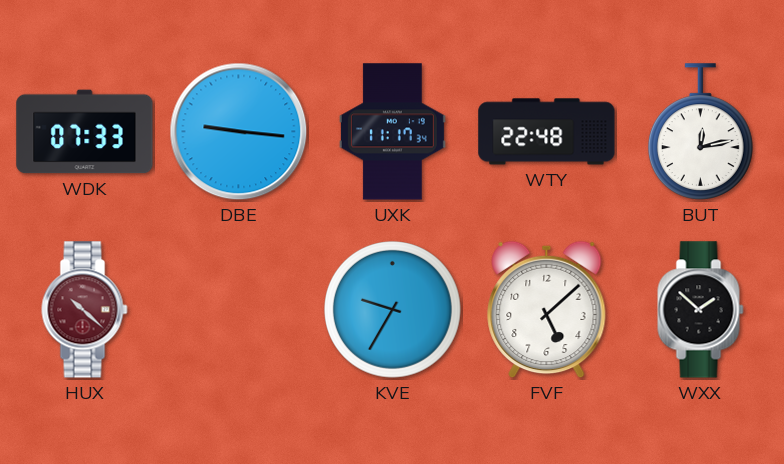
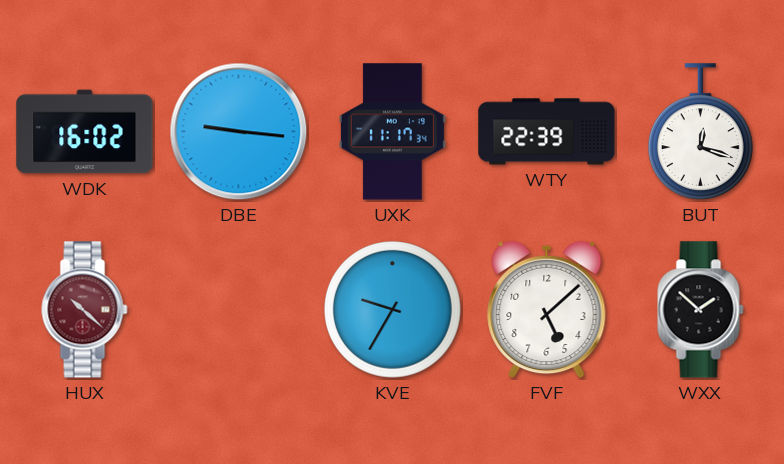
WDK: 07:33 -> 16:02 (85, 132)
WTY: 22:48 -> 22:39 (547, 132)
BUT: 12:13 -> 12:18 (700, 132)
